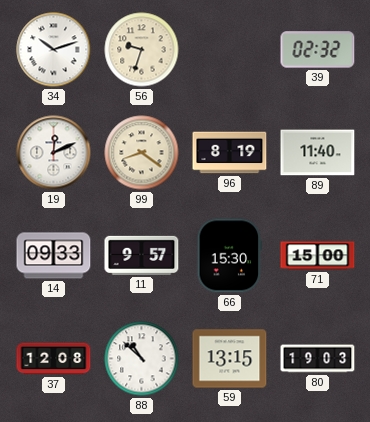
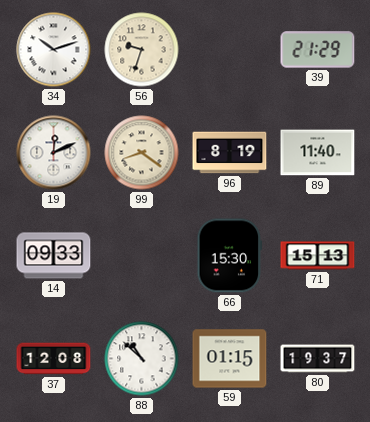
39: 02:32 -> 21:29 (318, 50)
11: 9:57 -> none (142, 255)
71: 15:00 -> 15:13 (318, 256)
59: 13:15 -> 01:15 (230, 359)
80: 19:03 -> 19:37 (318, 359)
